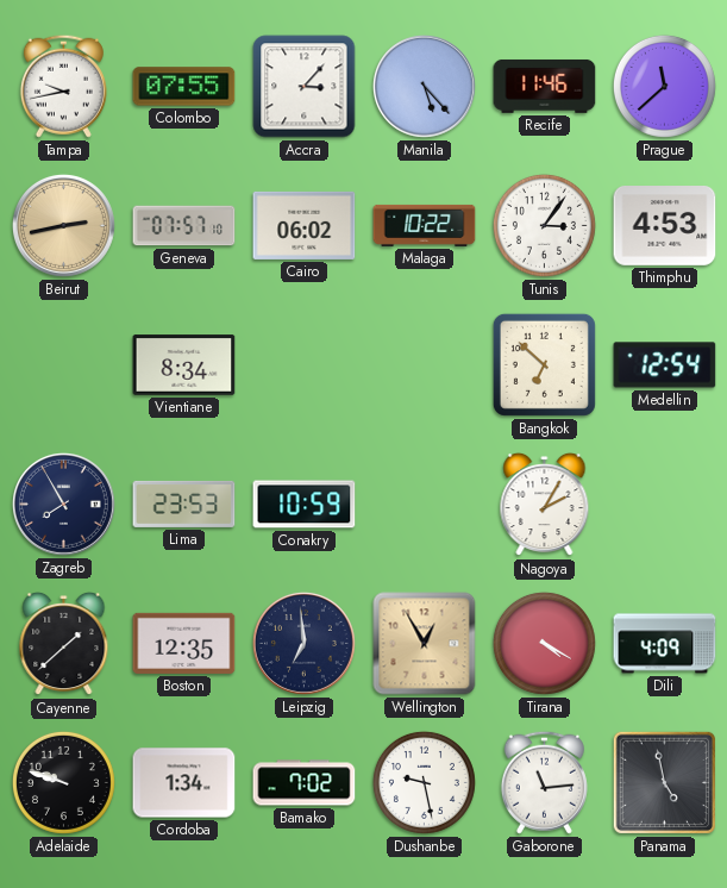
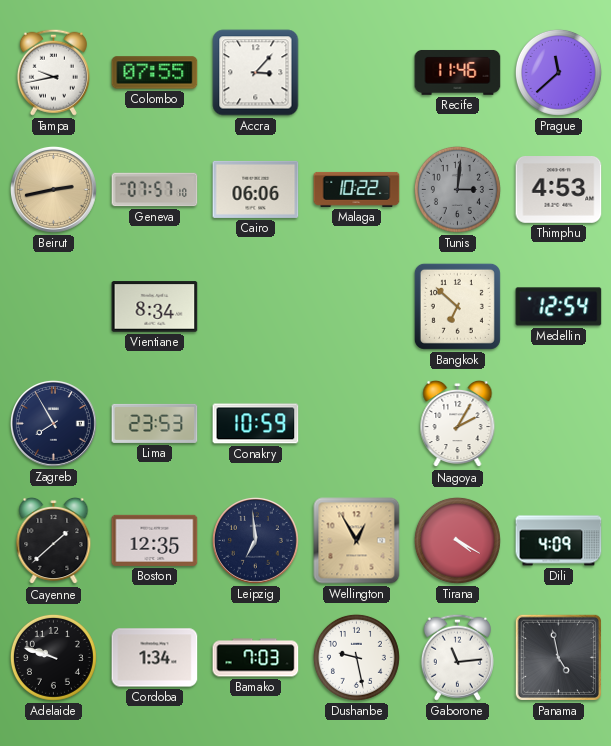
Manila: 5:23 -> none (424, 86)
Cairo: 06:02 -> 06:06 (256, 189)
Tunis: 3:06 -> 3:01 (457, 189)
Tunis dial: white -> grey (457, 189)
Bamako: 7:02 -> 7:03 (256, 658)
